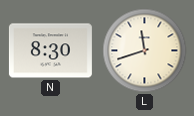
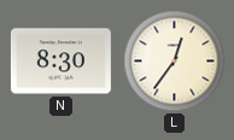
L: 11:42 -> 12:36 (175, 62)
